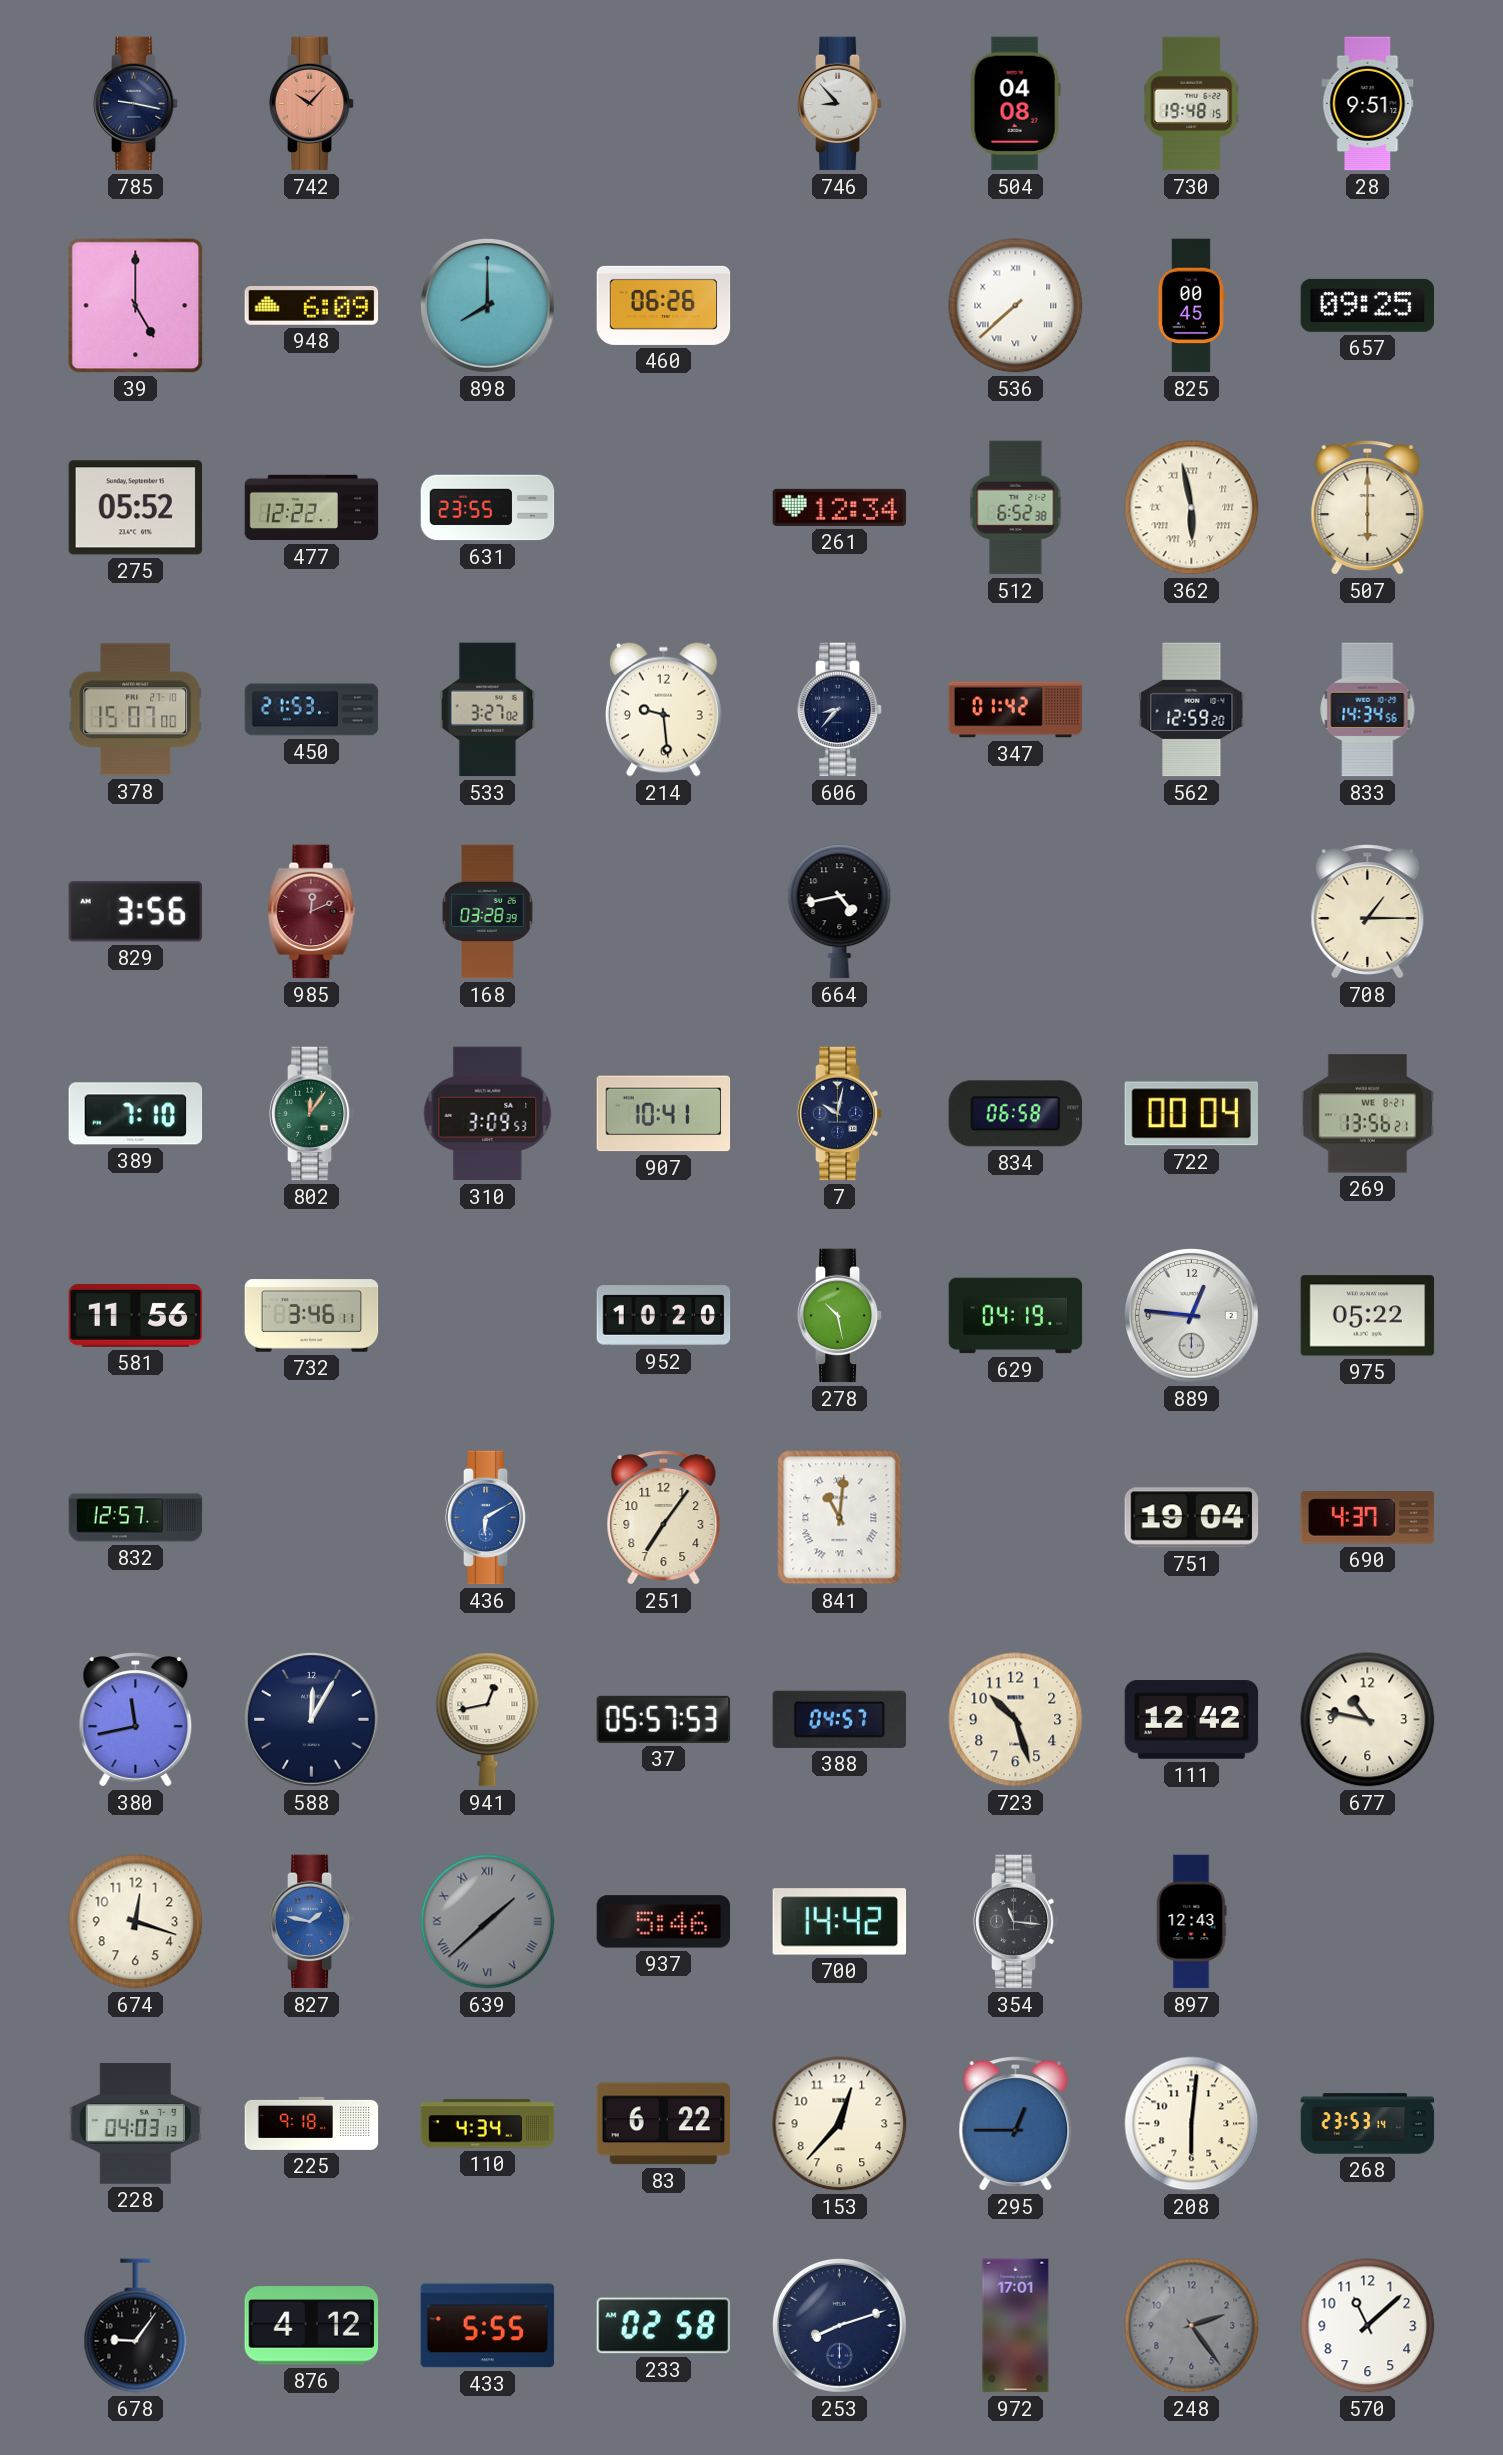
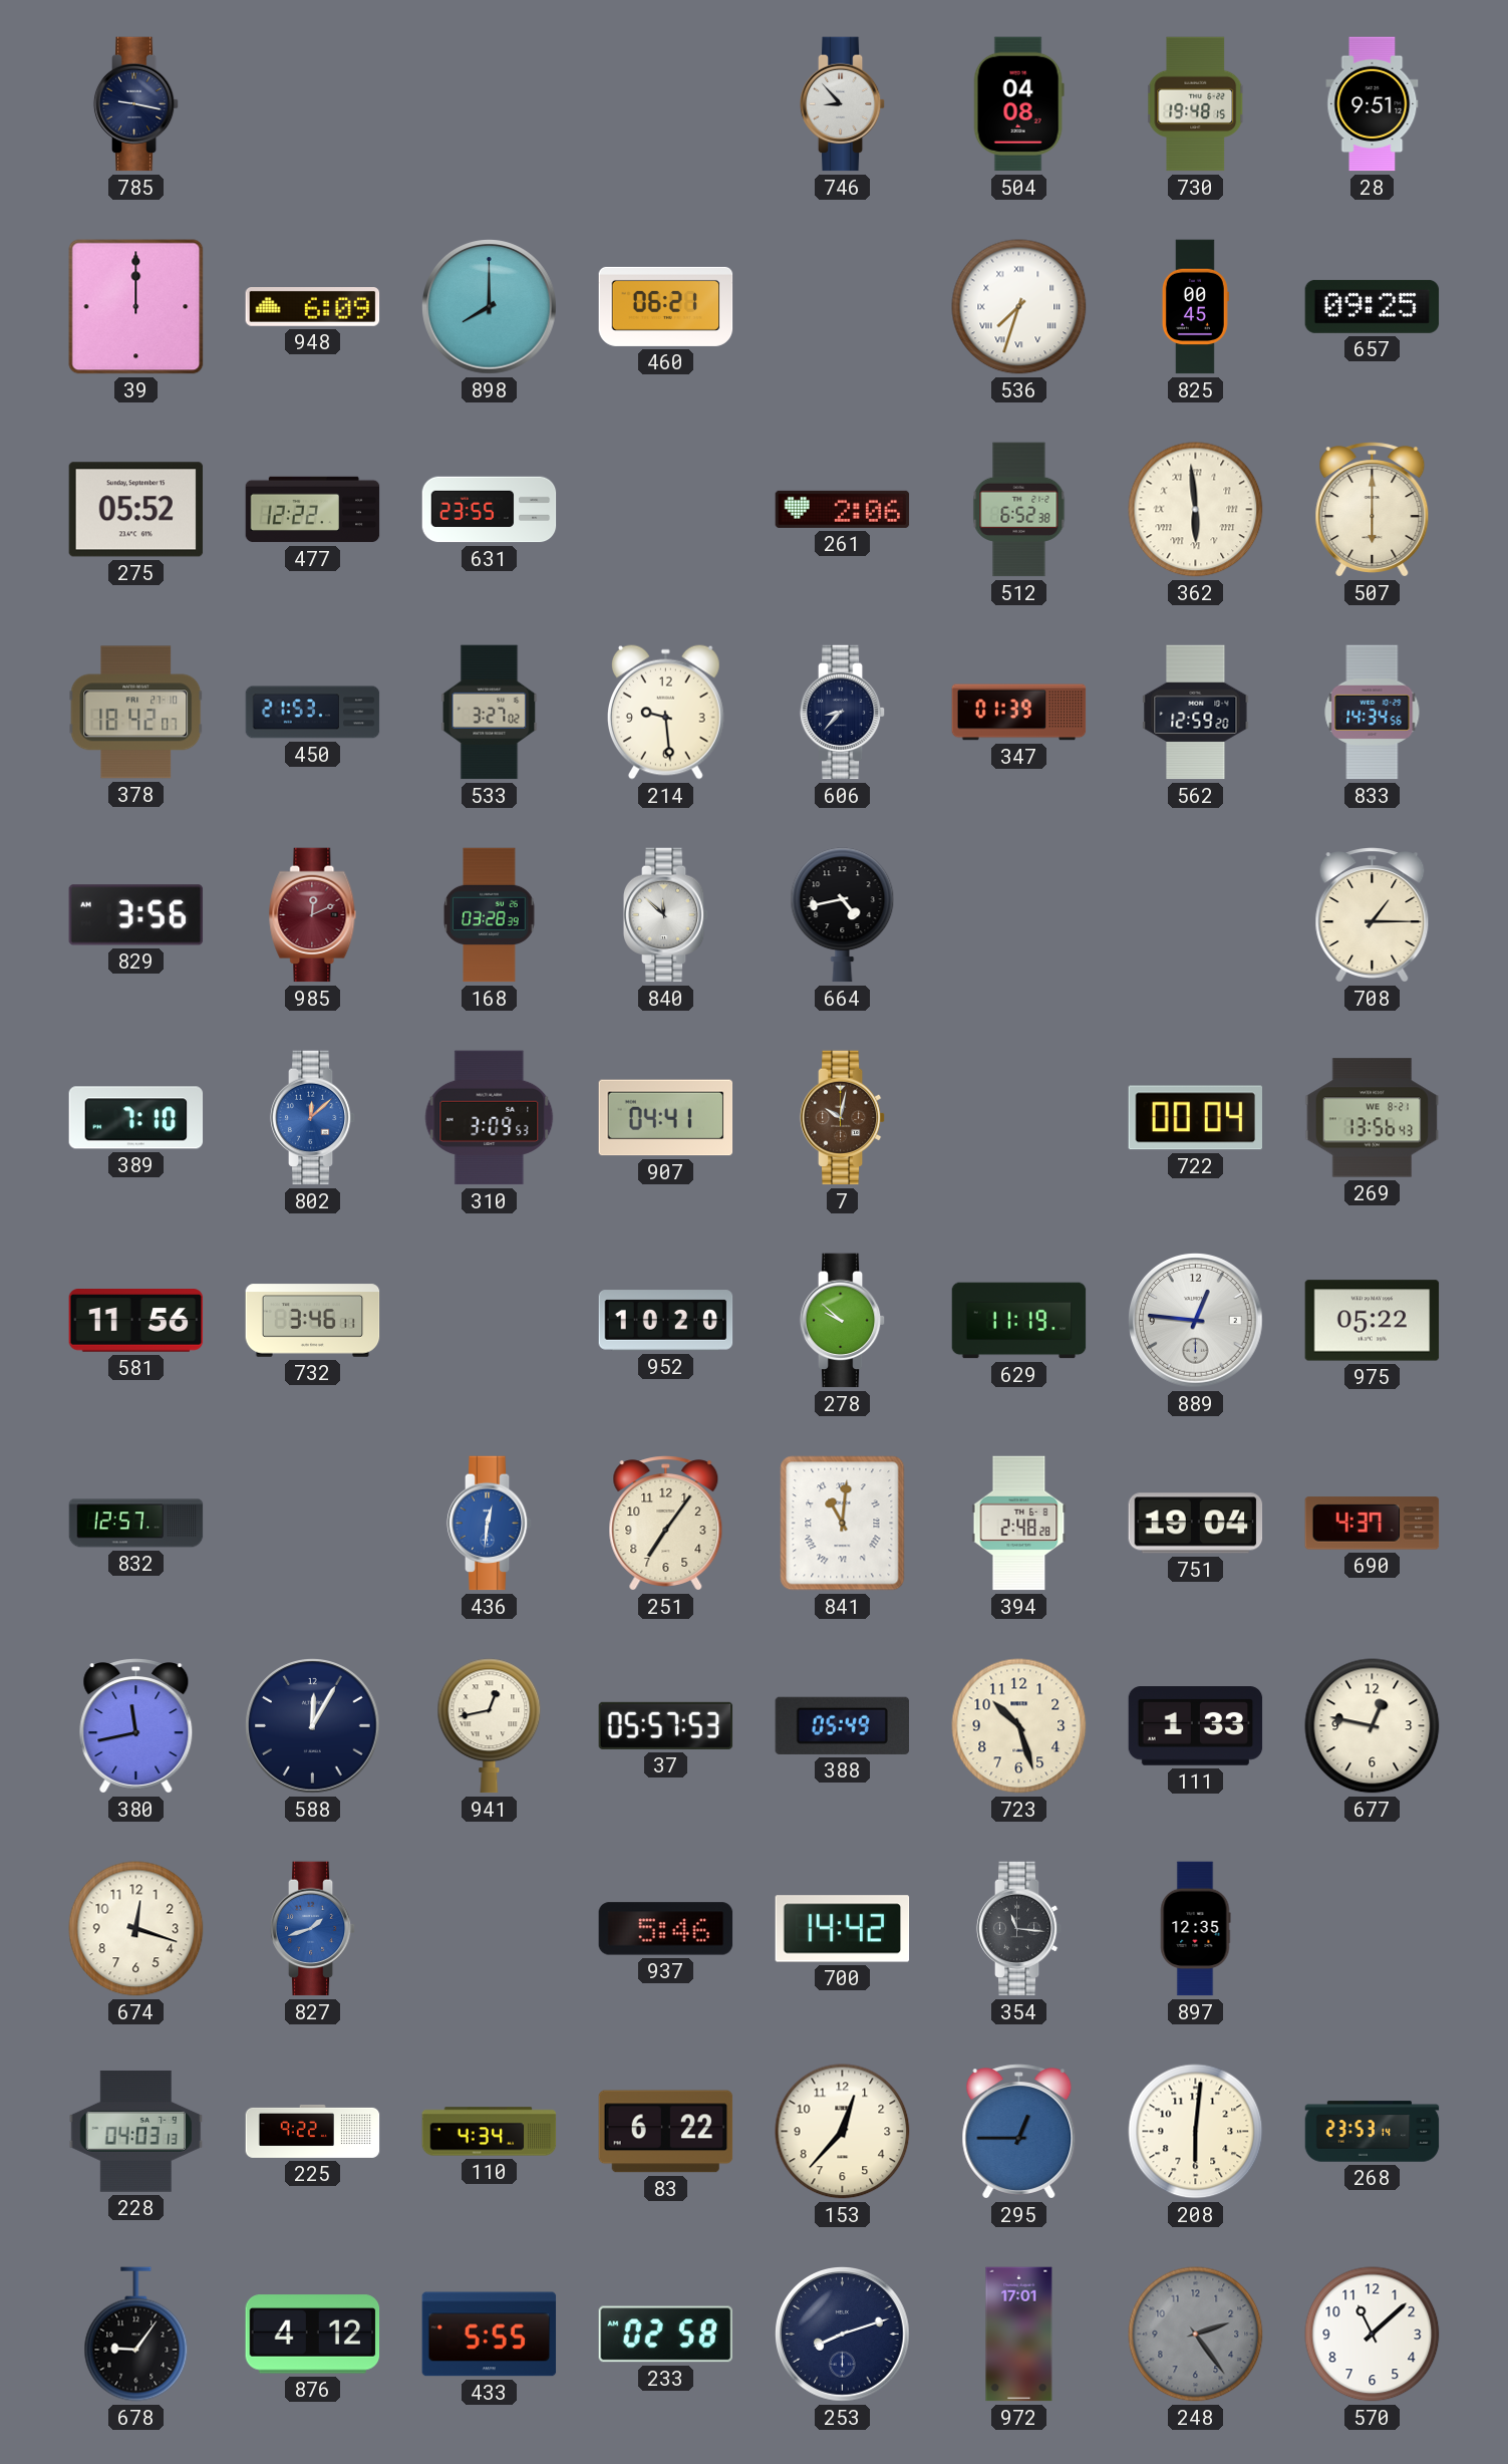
742: 10:07 -> none (312, 104)
39: 5:00 -> 12:00 (136, 307)
460: 06:26 -> 06:21 (666, 306)
536: 7:38 -> 7:33 (1019, 307)
261: 12:34 -> 2:06 (843, 509)
362: 5:58 -> 5:59 (1196, 510)
378: 15:07 -> 18:42 (136, 713)
347: 01:42 -> 01:39 (1019, 713)
840: none -> 11:52 (666, 915)
802: 12:06 -> 12:08 (313, 1118)
802 dial: green -> blue (313, 1118)
907: 10:41 -> 04:41 (666, 1118)
7 dial: navy -> brown (843, 1118)
834: 06:58 -> none (1016, 1114)
269: 13:56:21 -> 13:56:43 (1373, 1118)
278: 10:28 -> 9:52 (843, 1321)
629: 04:19 -> 11:19 (1019, 1321)
436: 6:10 -> 12:31 (490, 1524)
394: none -> 2:48 (1019, 1524)
388: 04:57 -> 05:49 (843, 1725)
111: 12:42 -> 1:33 (1196, 1726)
677: 10:47 -> 12:47 (1373, 1726)
827: 1:47 -> 1:42 (313, 1929)
639: 1:38 -> none (488, 1922)
897: 12:43 -> 12:35 (1195, 1929)
225: 9:18 -> 9:22 (313, 2131)
